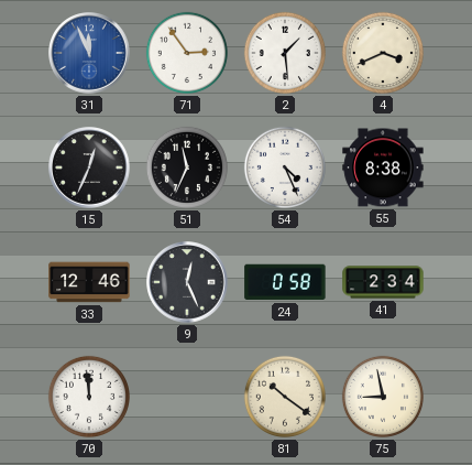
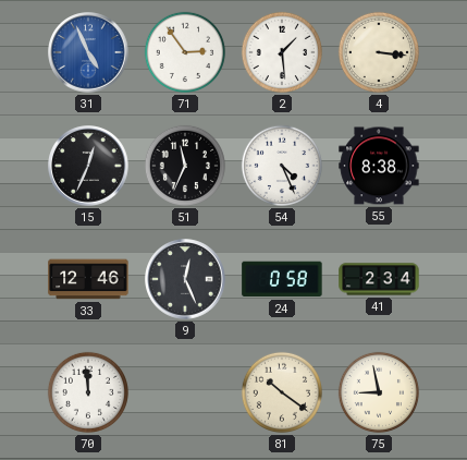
31: 11:56 -> 4:56 (88, 52)
4: 3:41 -> 3:16 (379, 52)
